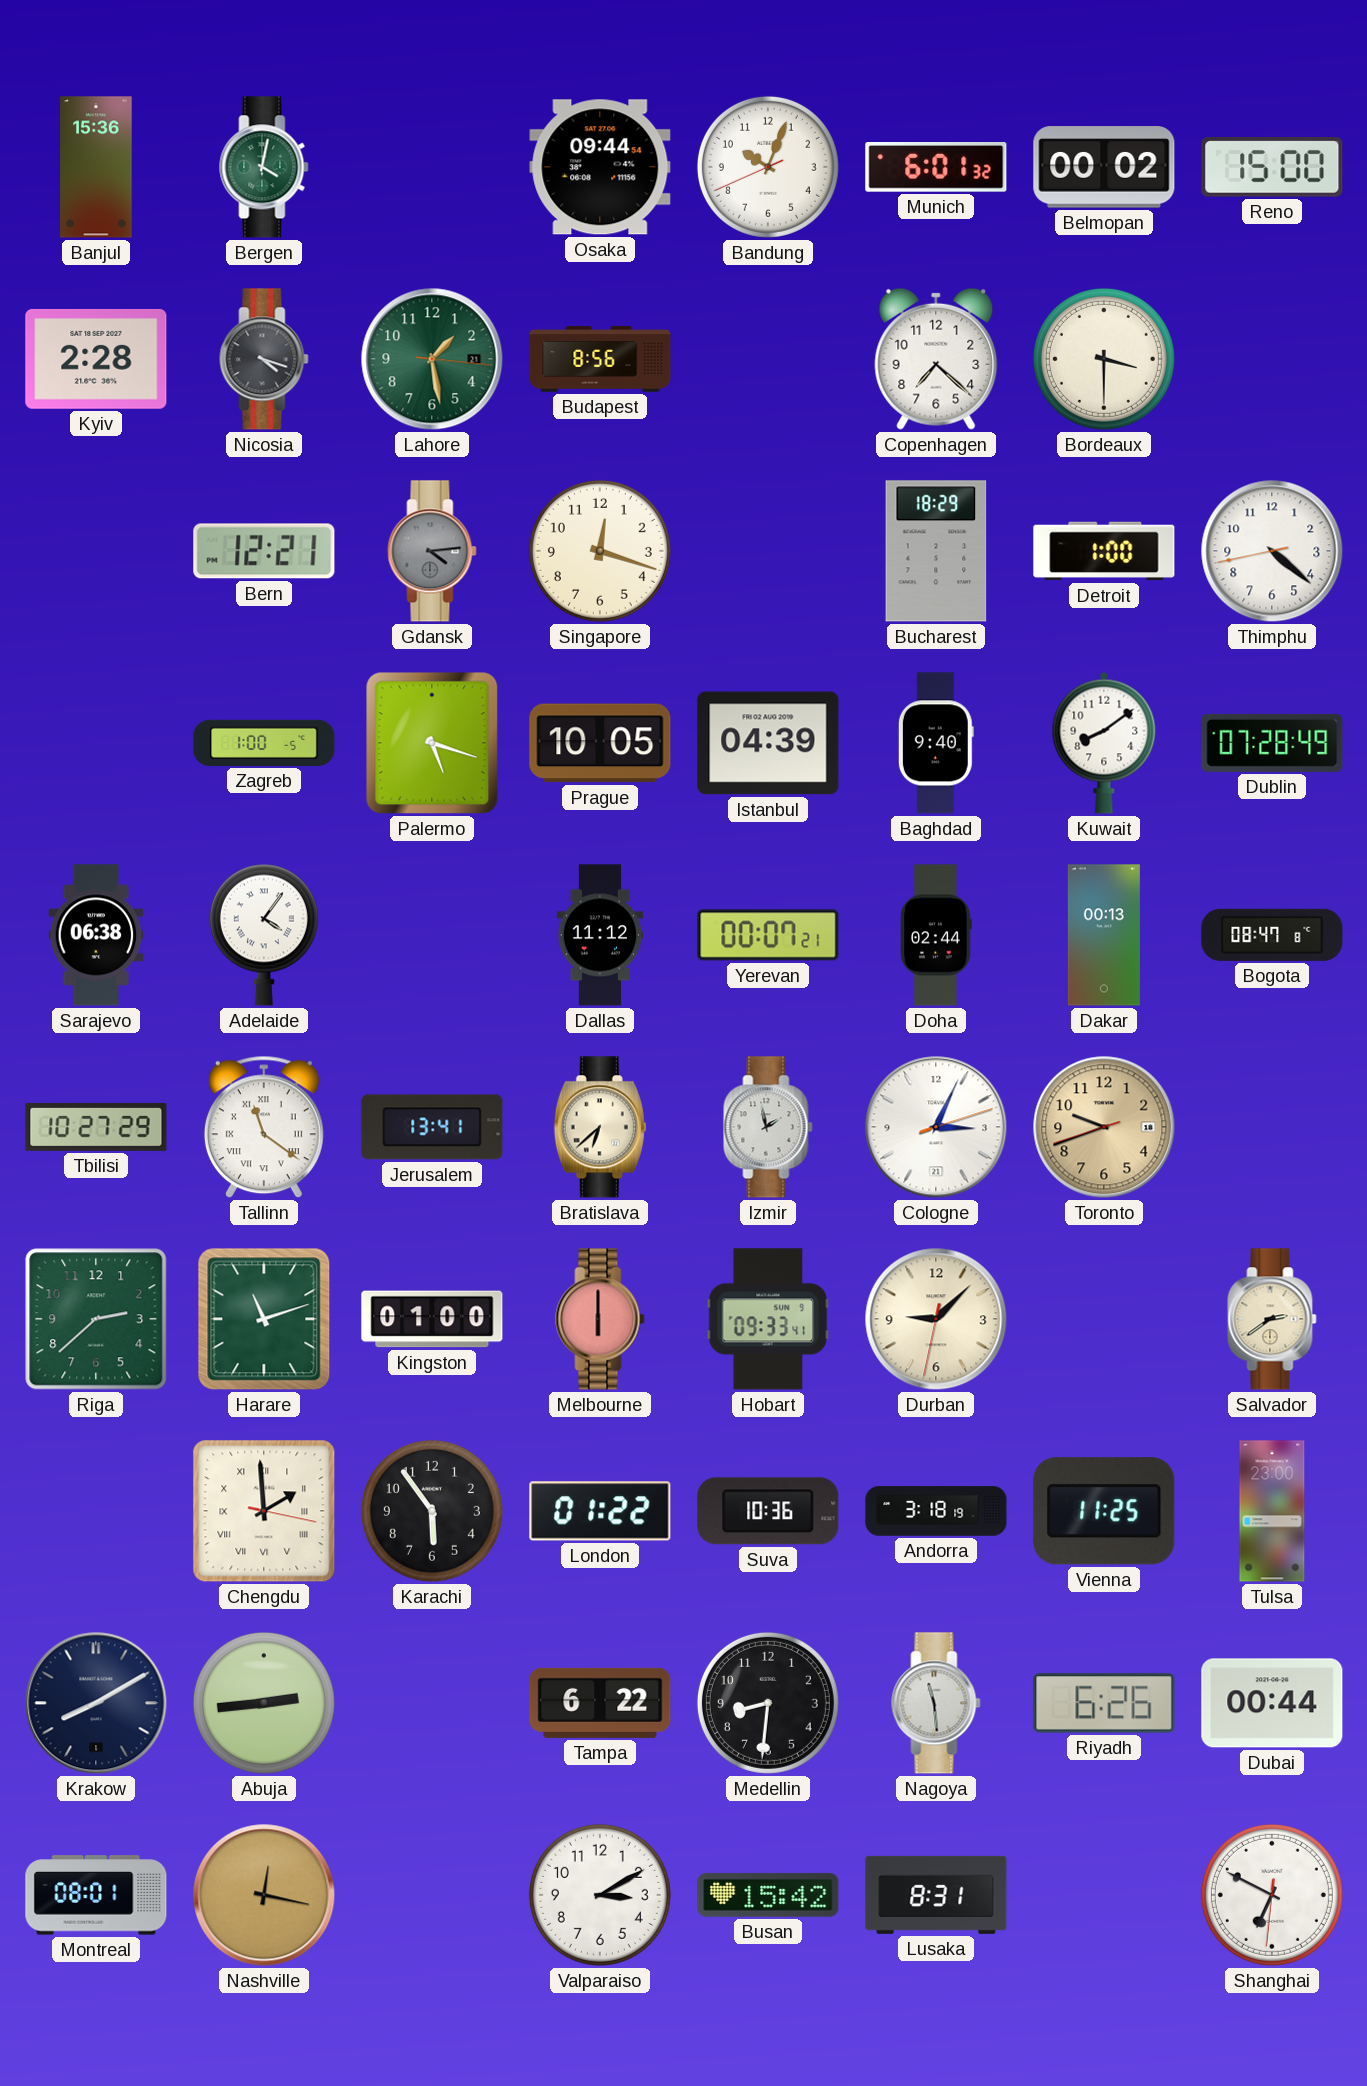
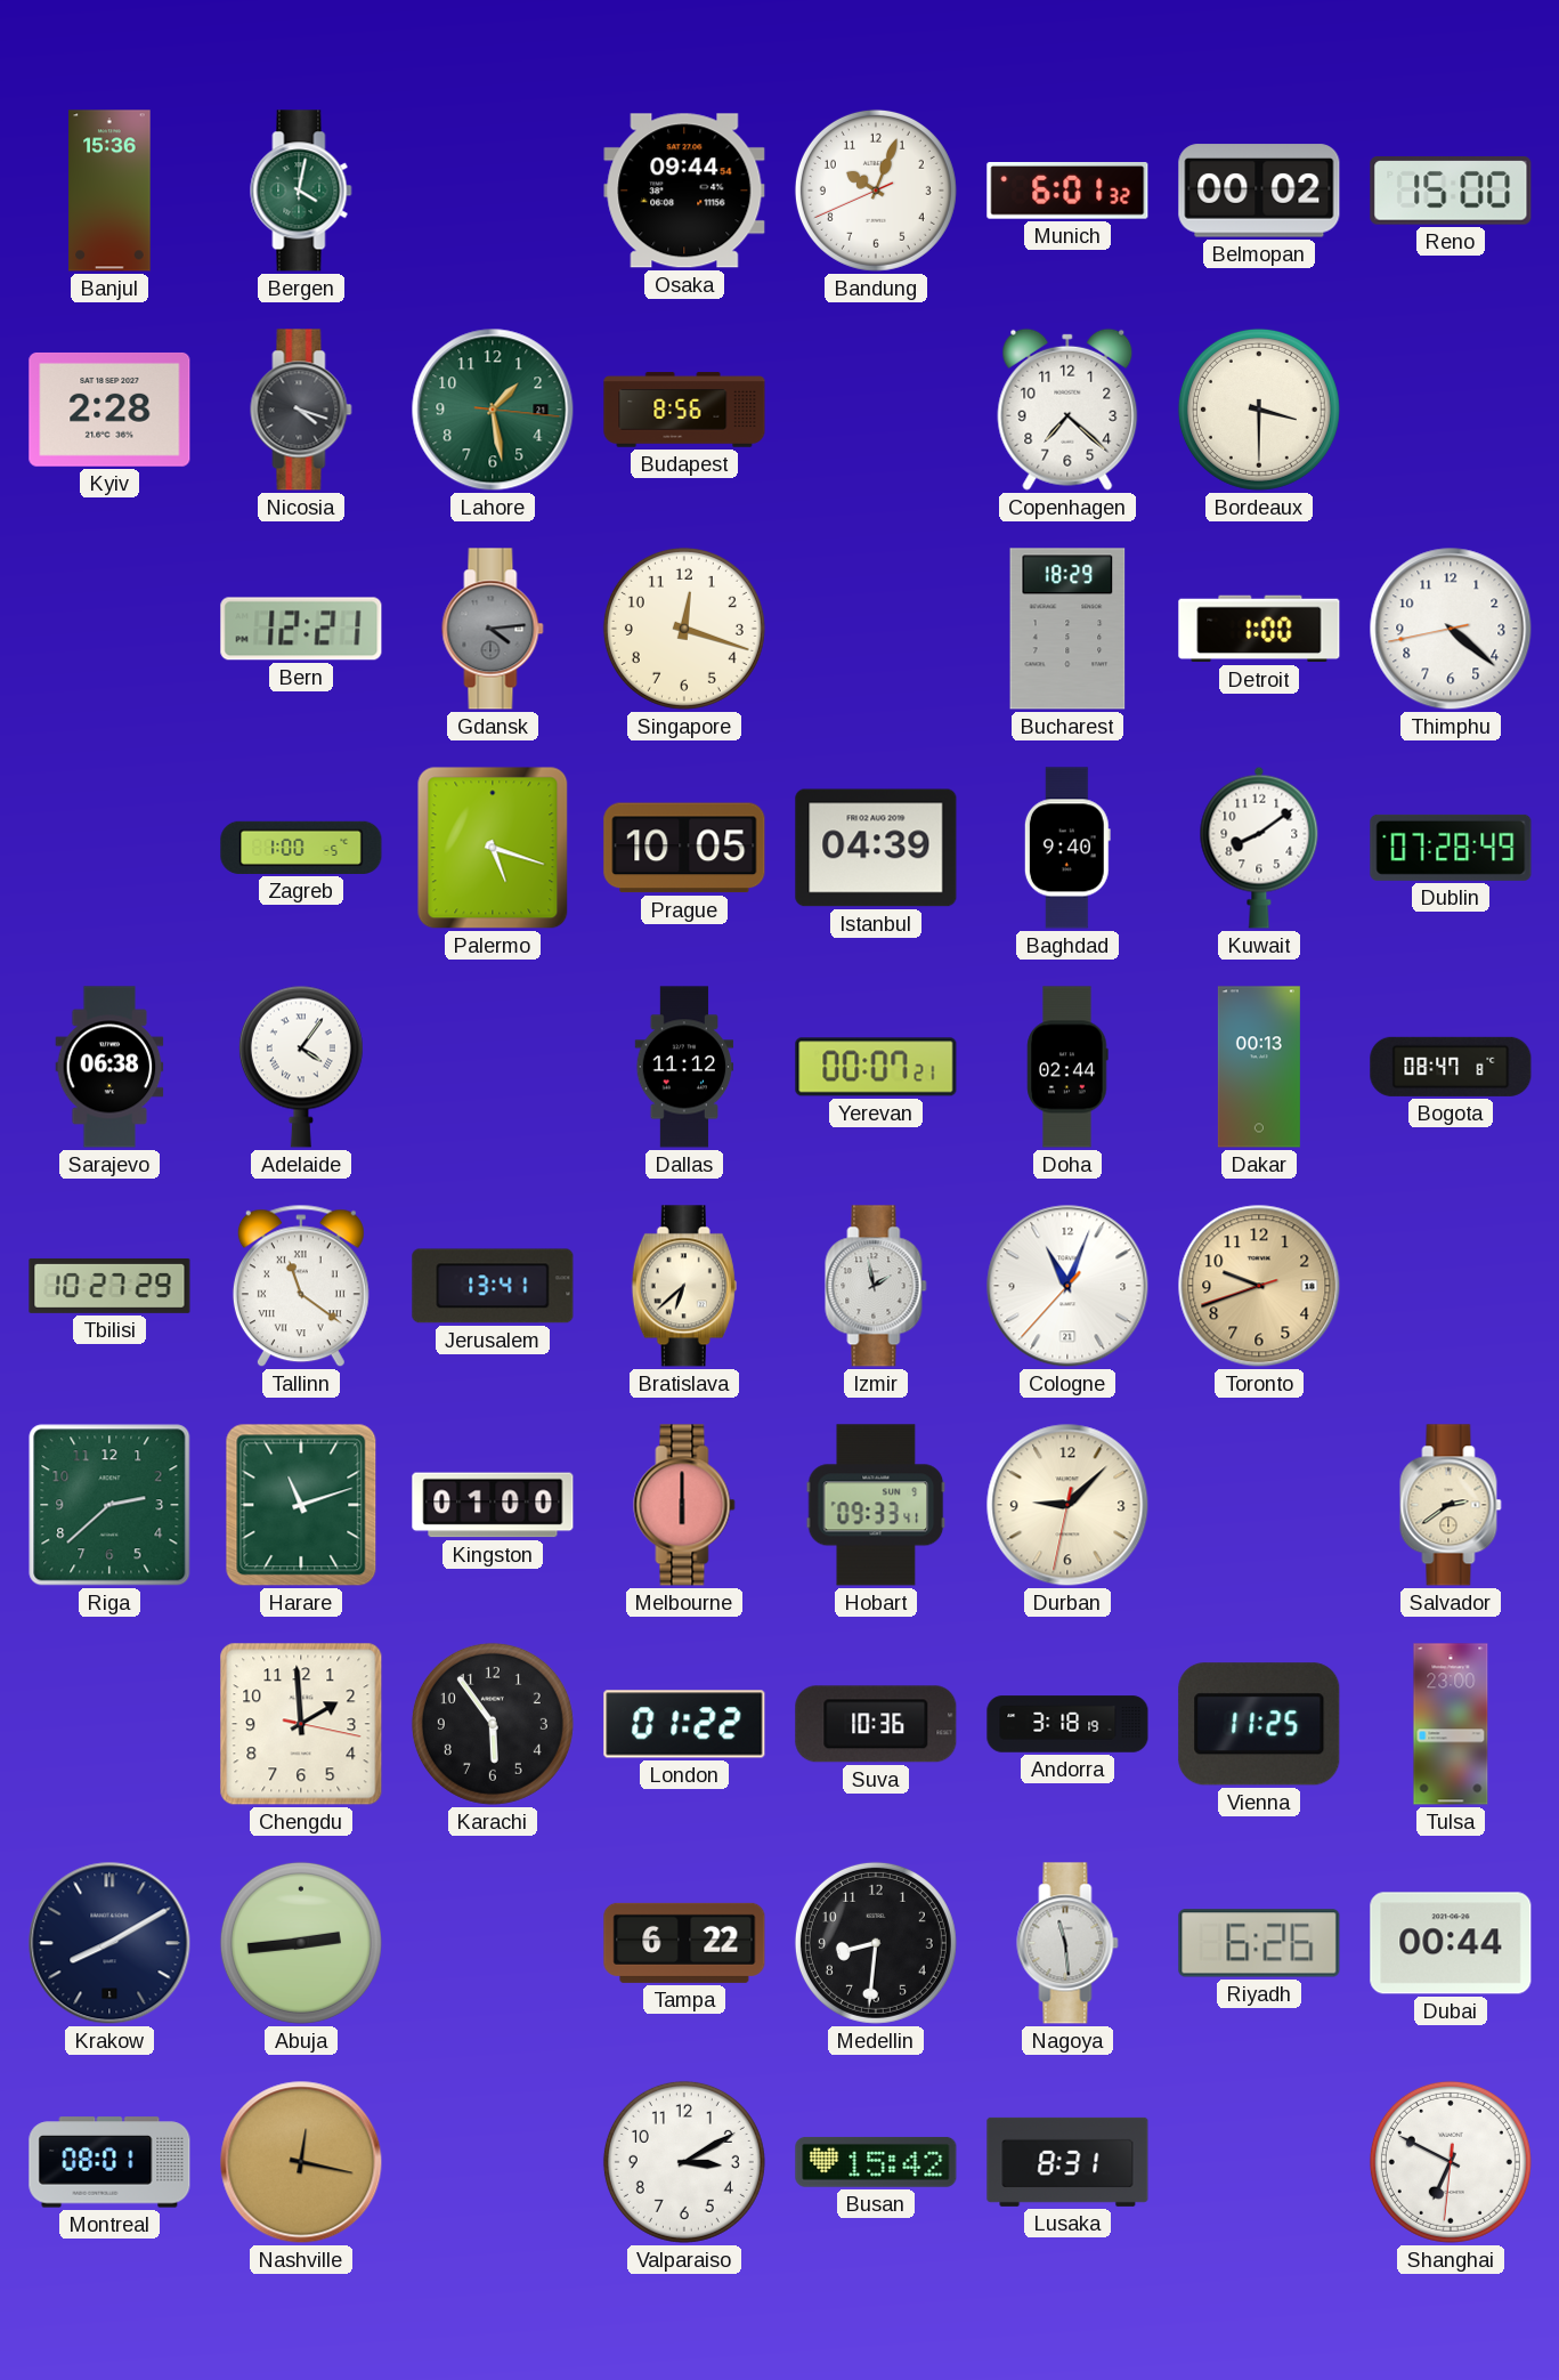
Cologne: 3:04 -> 11:03 (1067, 1286)
Chengdu numerals: Roman -> Arabic (301, 1724)
